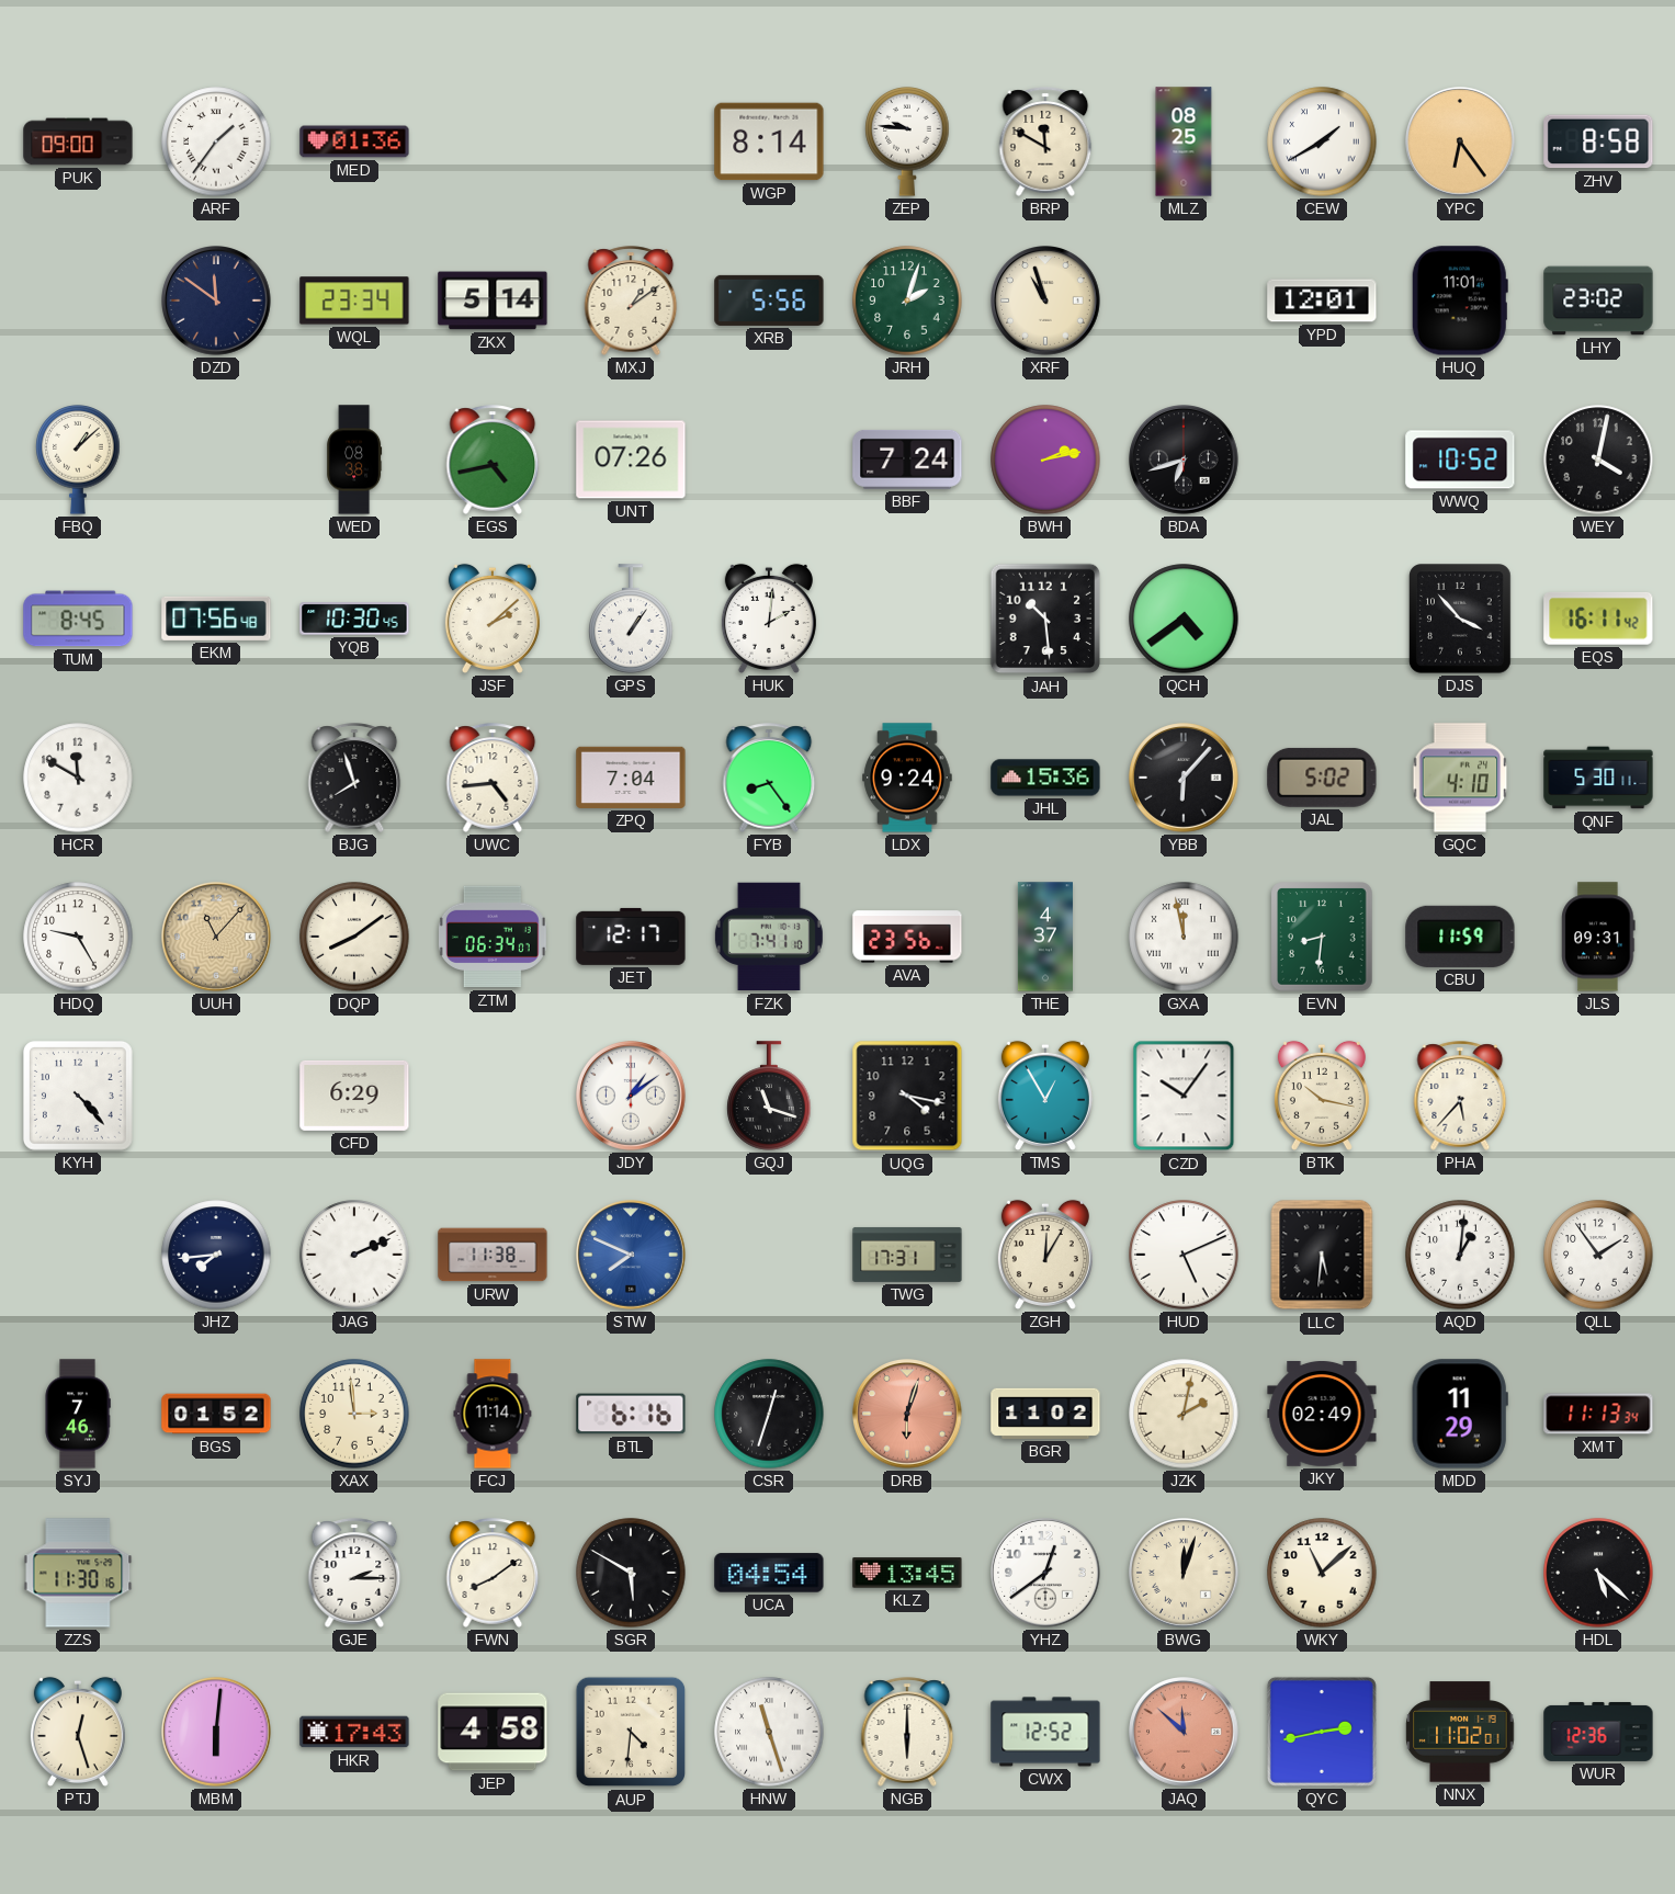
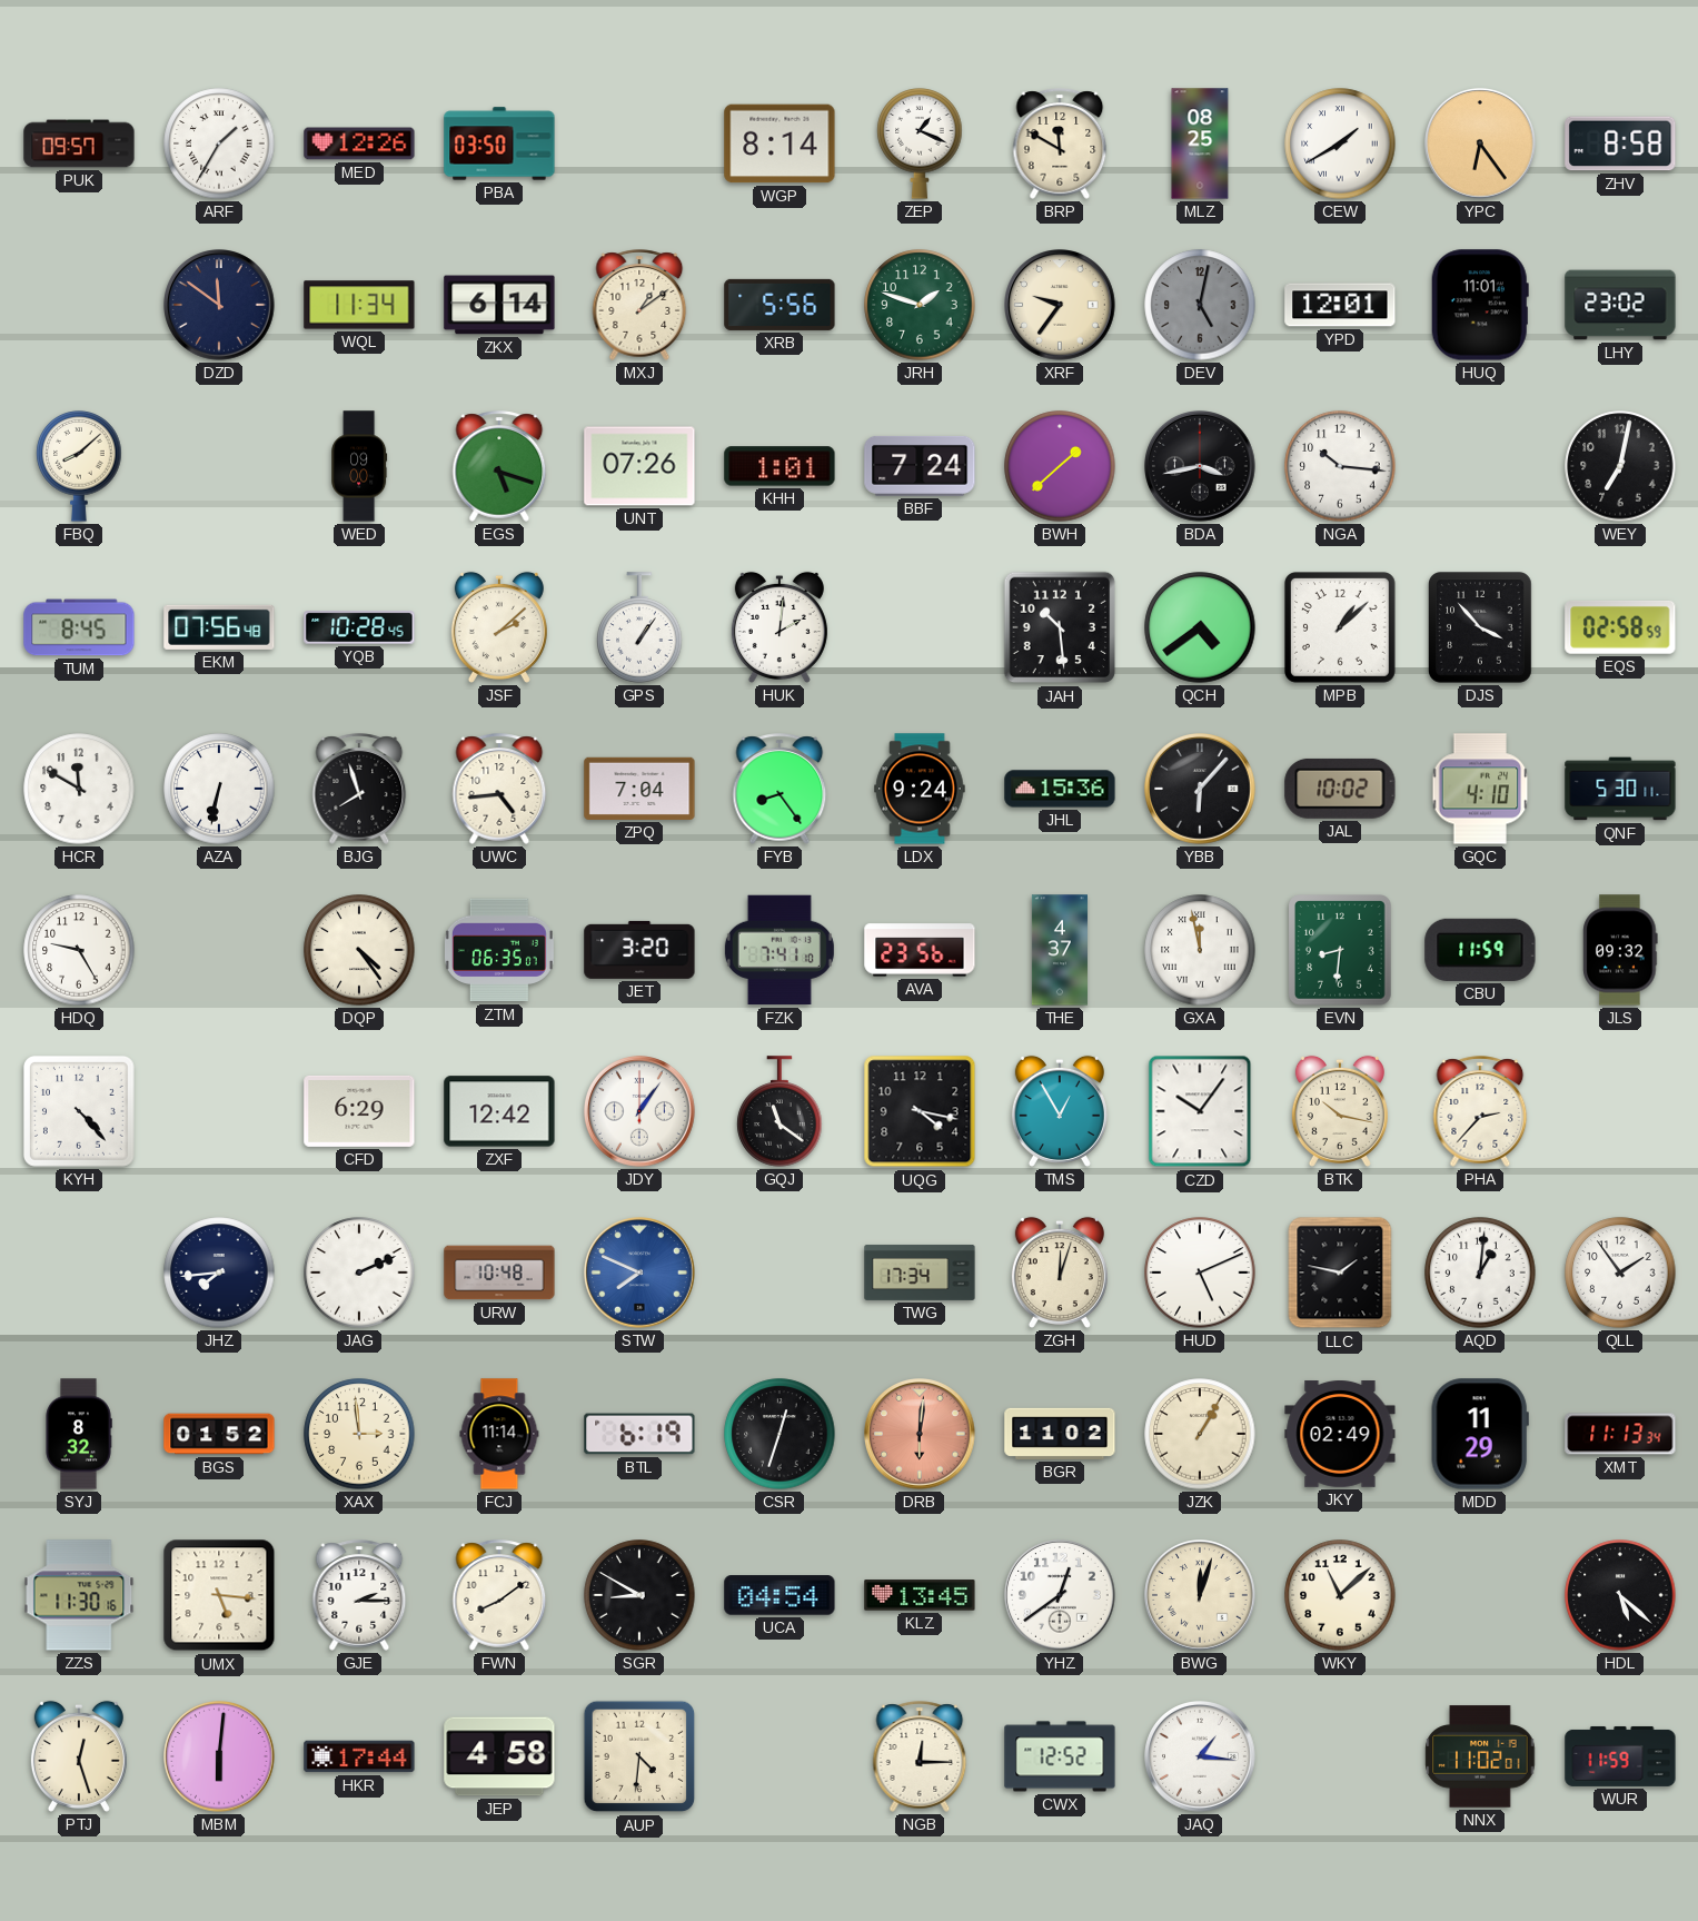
PUK: 09:00 -> 09:57 (79, 143)
ARF: 1:36 -> 1:35 (219, 143)
MED: 01:36 -> 12:26 (359, 143)
PBA: none -> 03:50 (499, 143)
ZEP: 9:46 -> 1:19 (920, 143)
WQL: 23:34 -> 11:34 (359, 305)
ZKX: 5:14 -> 6:14 (499, 305)
JRH: 2:03 -> 1:48 (920, 305)
XRF: 10:57 -> 9:36 (1061, 306)
DEV: none -> 5:02 (1200, 305)
FBQ: 1:08 -> 8:08 (79, 466)
WED: 08:38 -> 09:00 (359, 466)
EGS: 4:43 -> 5:18 (499, 466)
KHH: none -> 1:01 (780, 466)
BWH: 2:13 -> 1:38 (1060, 466)
BDA: 6:42 -> 3:43 (1201, 467)
NGA: none -> 10:16 (1340, 466)
WWQ: 10:52 -> none (1460, 460)
WEY: 4:02 -> 7:02 (1620, 466)
YQB: 10:30 -> 10:28 (359, 627)
MPB: none -> 1:08 (1340, 627)
EQS: 16:11 -> 02:58 (1620, 627)
AZA: none -> 6:32 (219, 789)
JAL: 5:02 -> 10:02 (1340, 789)
UUH: 11:07 -> none (217, 938)
DQP: 8:09 -> 4:24 (359, 950)
ZTM: 06:34 -> 06:35 (499, 950)
JET: 12:17 -> 3:20 (639, 950)
JLS: 09:31 -> 09:32 (1620, 950)
ZXF: none -> 12:42 (499, 1111)
JDY: 1:09 -> 1:06 (641, 1112)
GQJ: 11:18 -> 11:21 (780, 1111)
PHA: 5:37 -> 2:37 (1480, 1111)
URW: 11:38 -> 10:48 (499, 1273)
TWG: 17:31 -> 17:34 (920, 1273)
ZGH: 12:05 -> 12:03 (1060, 1273)
LLC: 5:31 -> 1:47 (1340, 1273)
SYJ: 7:46 -> 8:32 (79, 1434)
BTL: 6:16 -> 6:19 (639, 1434)
DRB: 6:03 -> 6:01 (921, 1435)
JZK: 2:02 -> 1:05 (1200, 1434)
UMX: none -> 5:16 (219, 1595)
SGR: 5:50 -> 8:50 (639, 1595)
HKR: 17:43 -> 17:44 (359, 1756)
HNW: 11:27 -> none (769, 1732)
NGB: 6:00 -> 12:15 (920, 1756)
JAQ: 11:52 -> 1:16 (1201, 1757)
JAQ dial: salmon -> white (1201, 1757)
QYC: 2:43 -> none (1322, 1732)
WUR: 12:36 -> 11:59 (1620, 1756)
